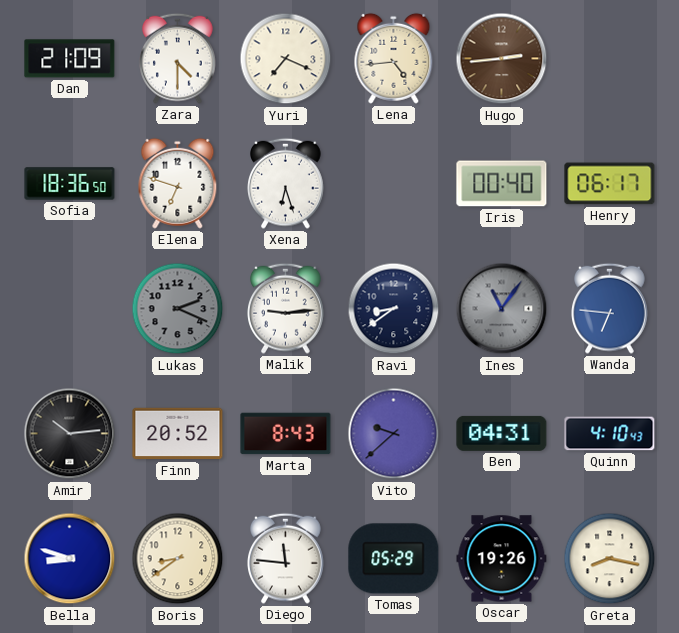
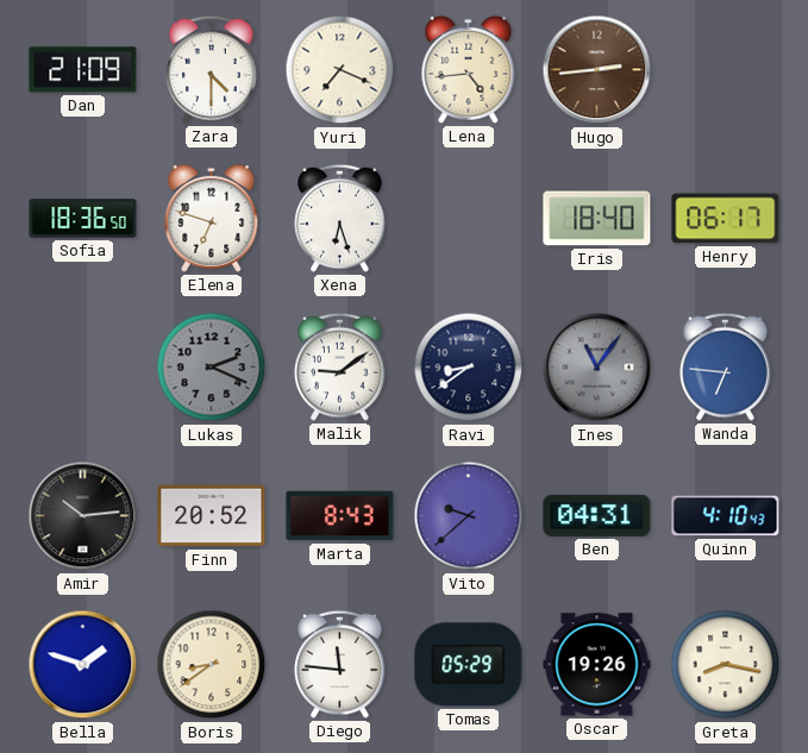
Iris: 00:40 -> 18:40 (597, 219)
Malik: 9:14 -> 9:09 (340, 366)
Bella: 8:48 -> 1:48 (83, 665)
